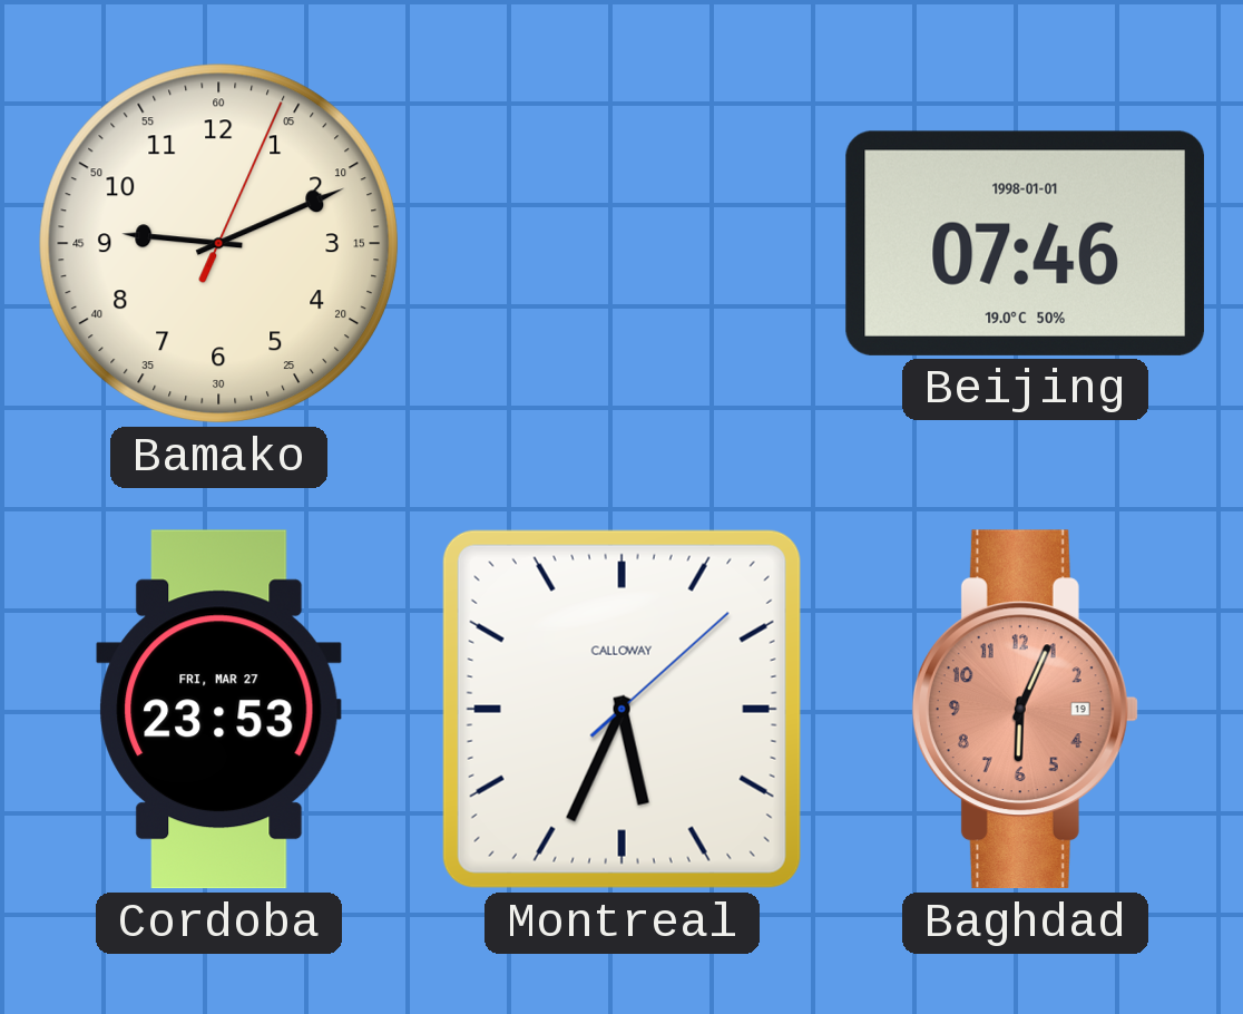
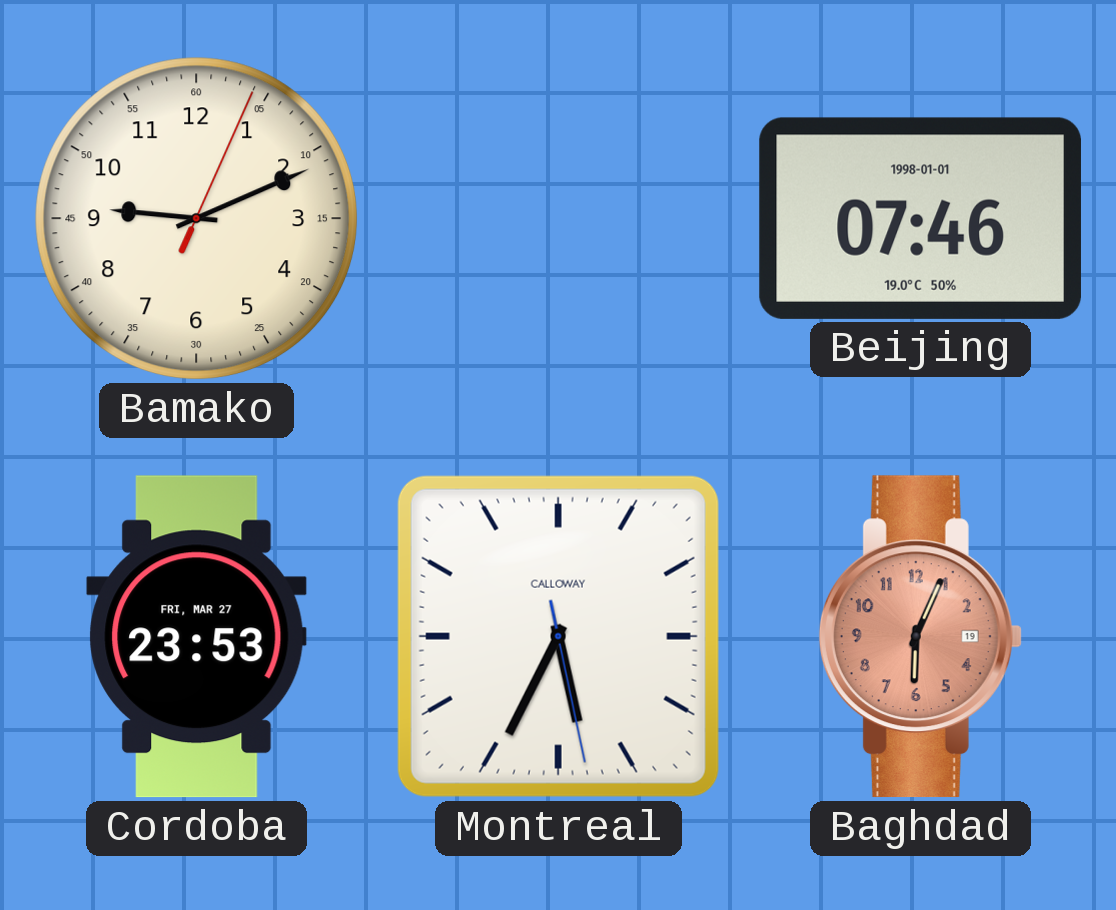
Montreal: 5:34:08 -> 5:34:28 (558, 636)
